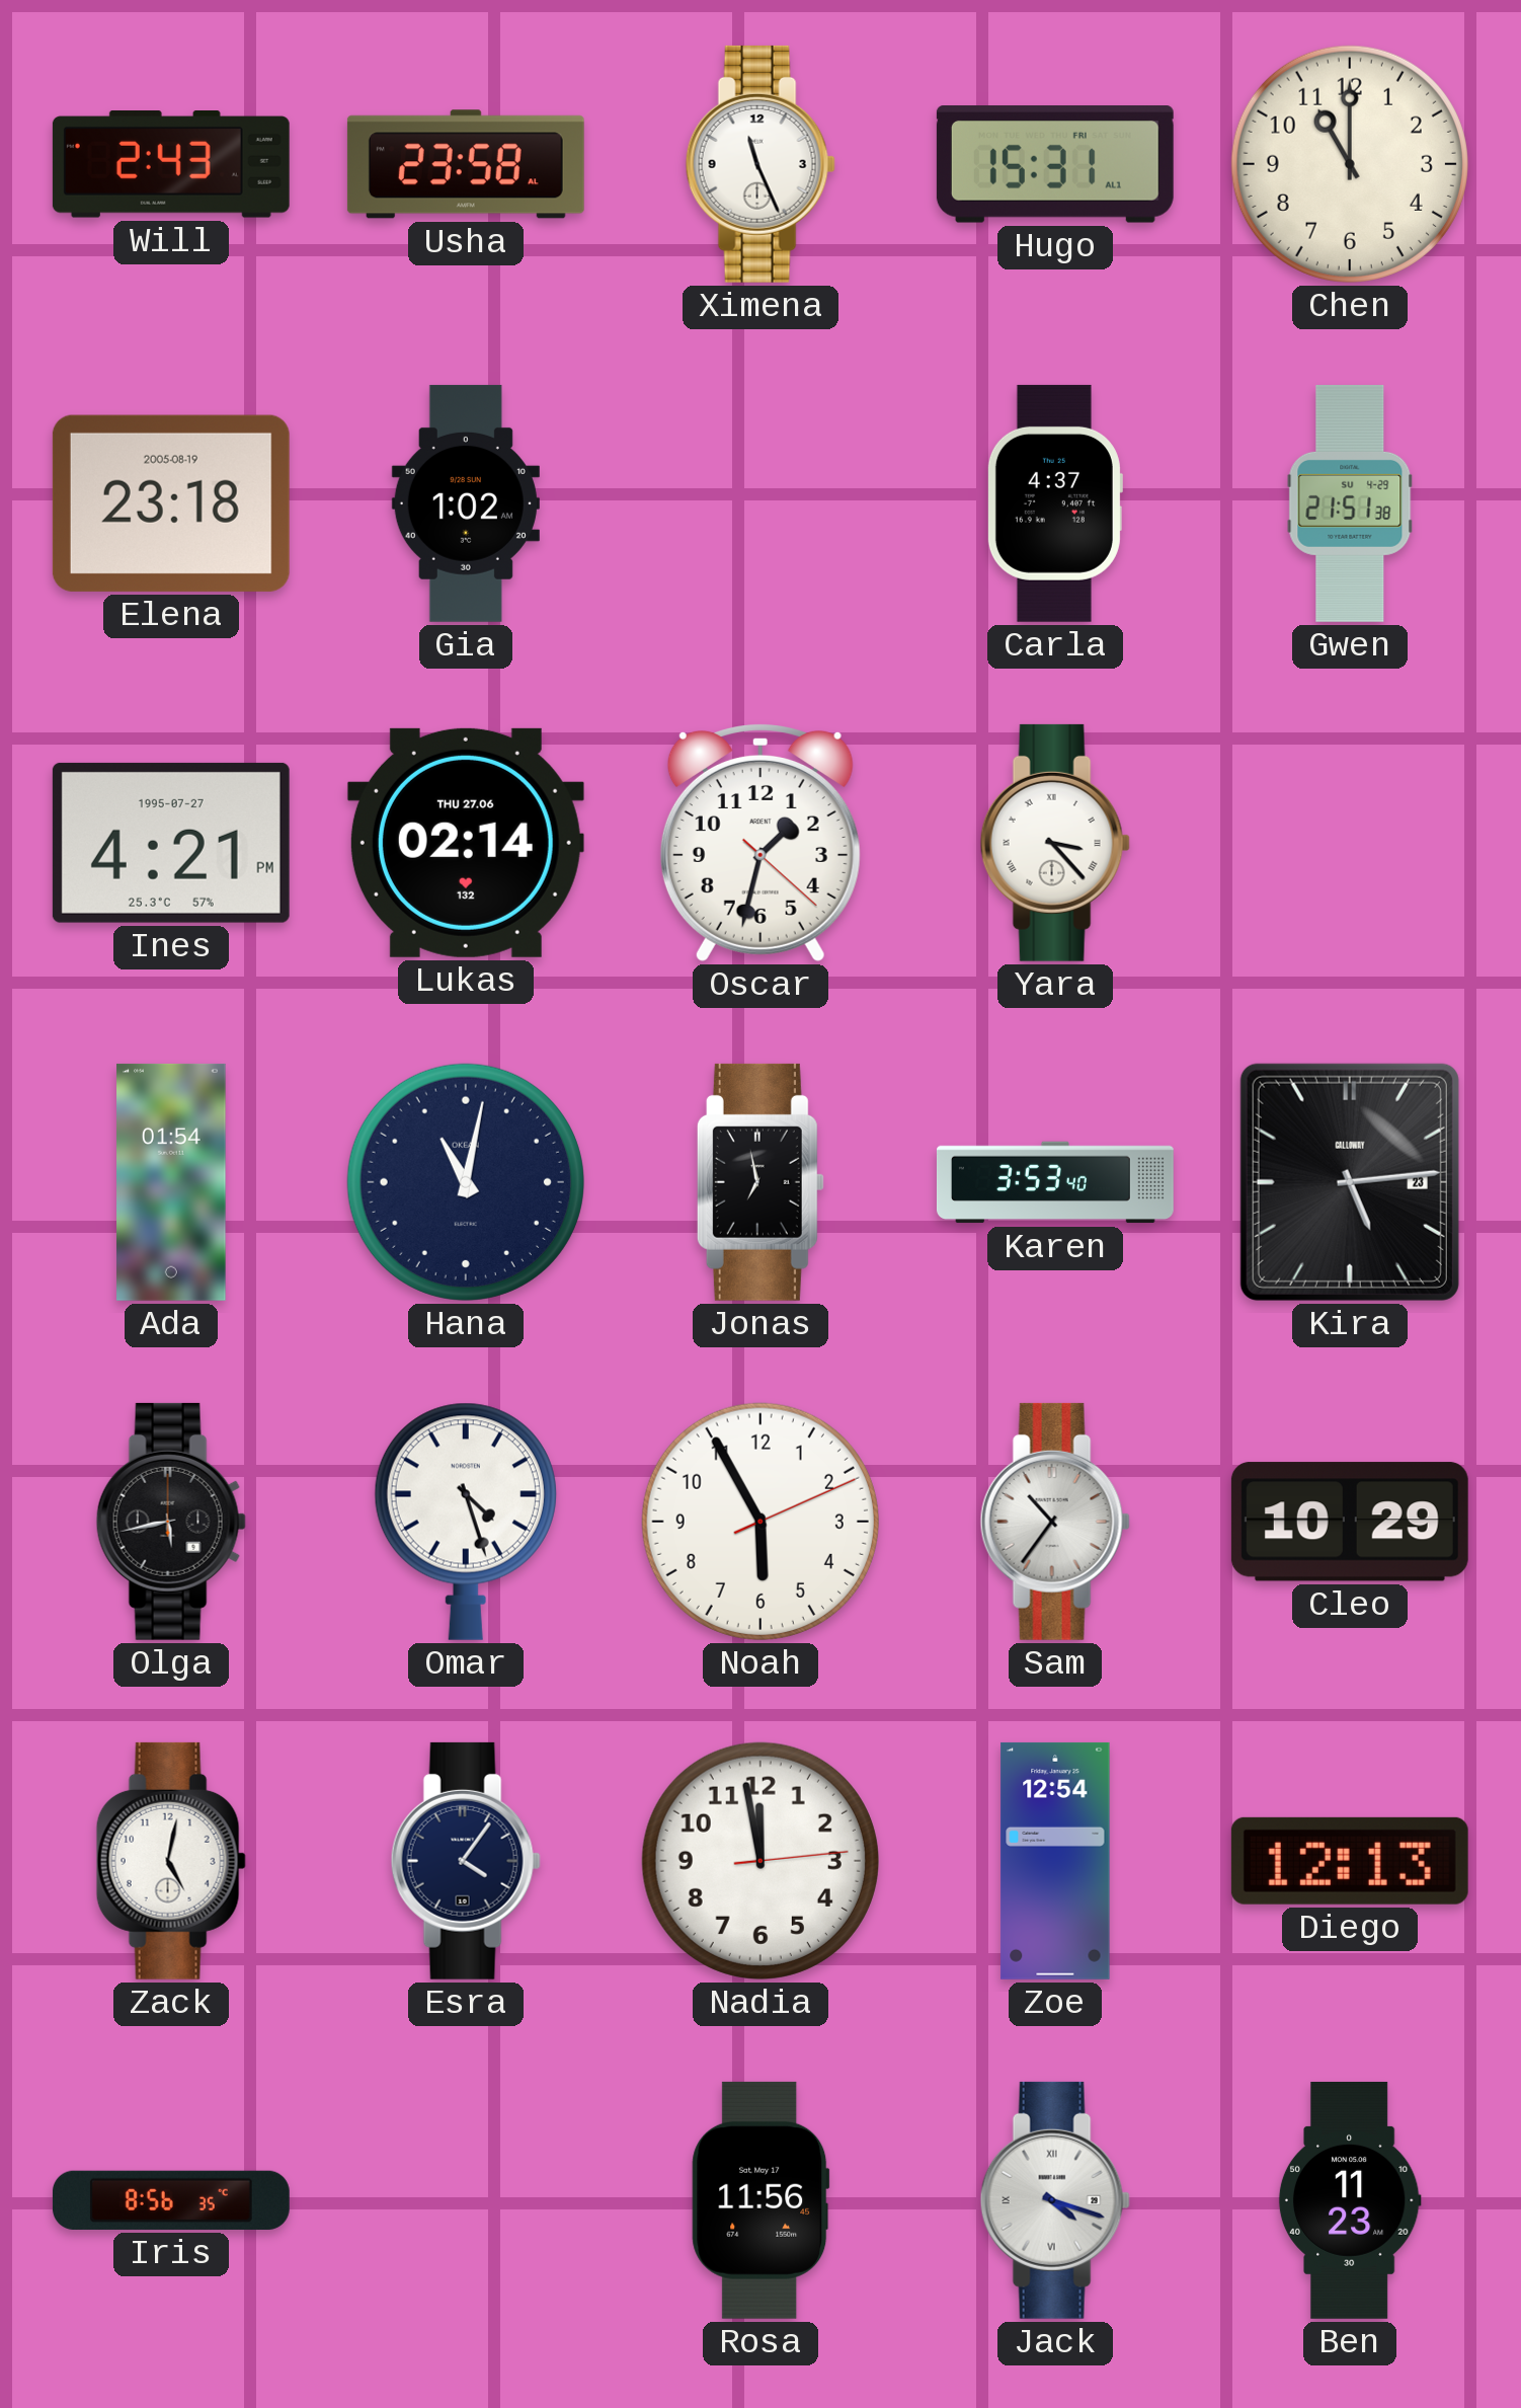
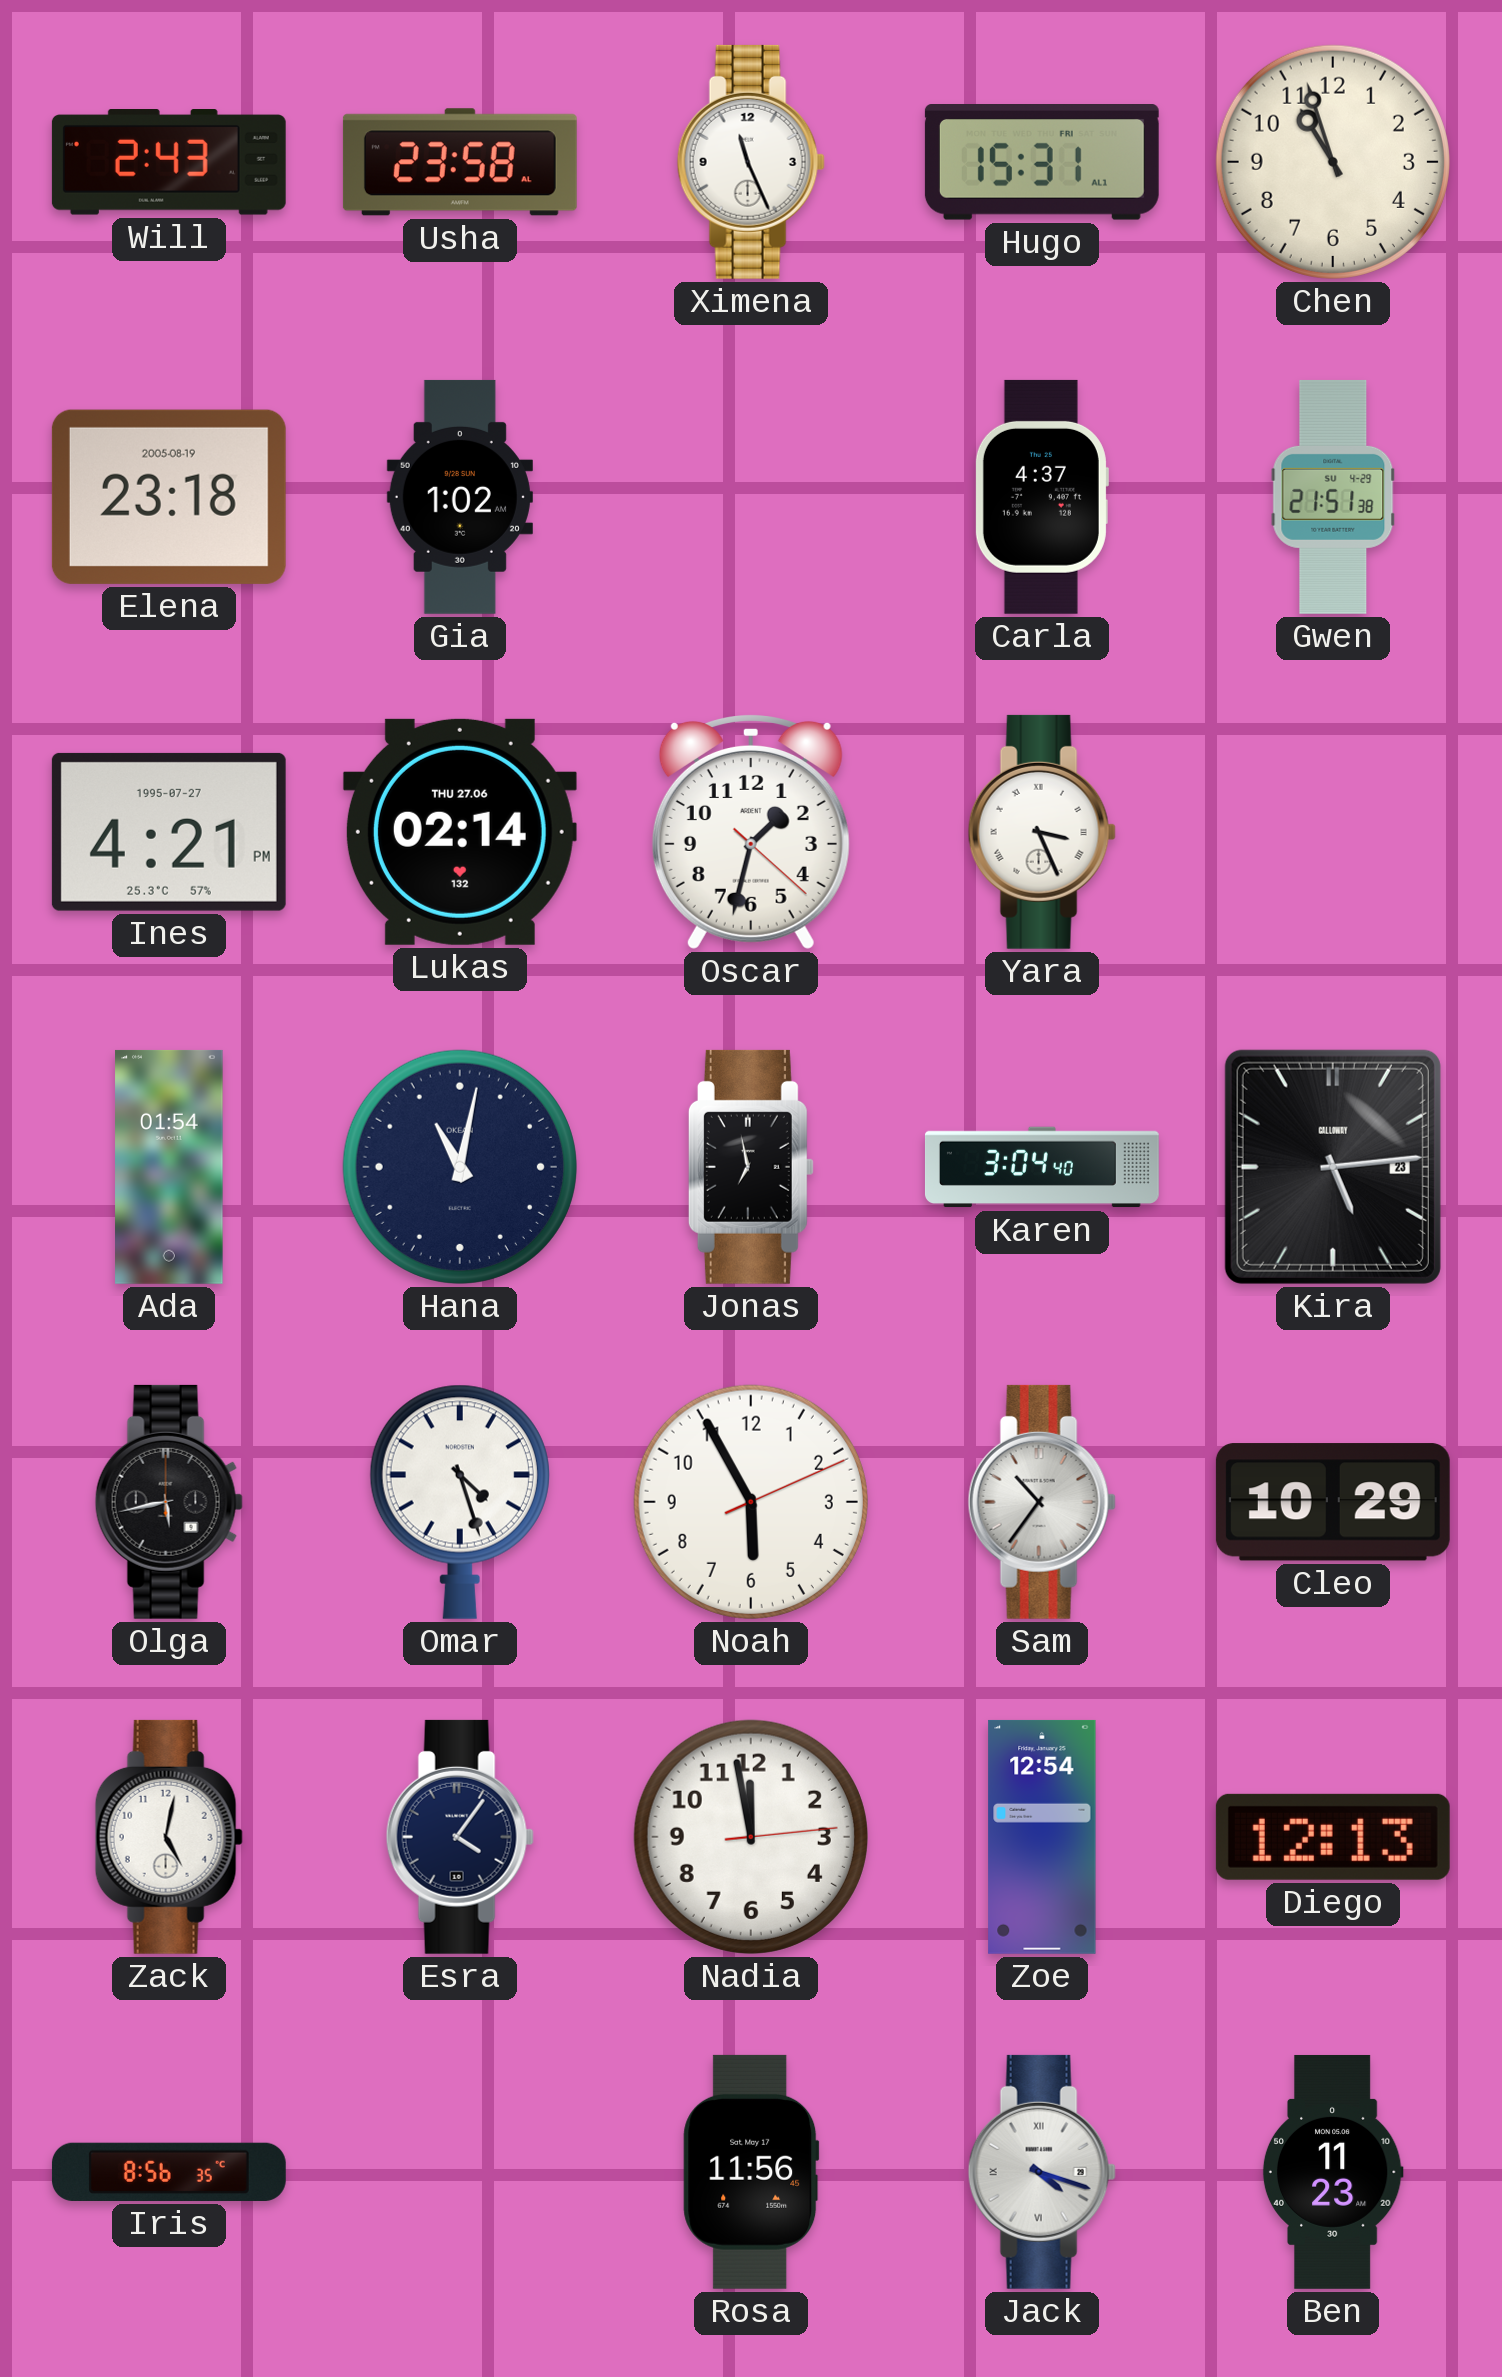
Chen: 11:00 -> 10:57 (1333, 162)
Yara: 3:23 -> 3:26 (1042, 832)
Karen: 3:53 -> 3:04 (1042, 1167)
